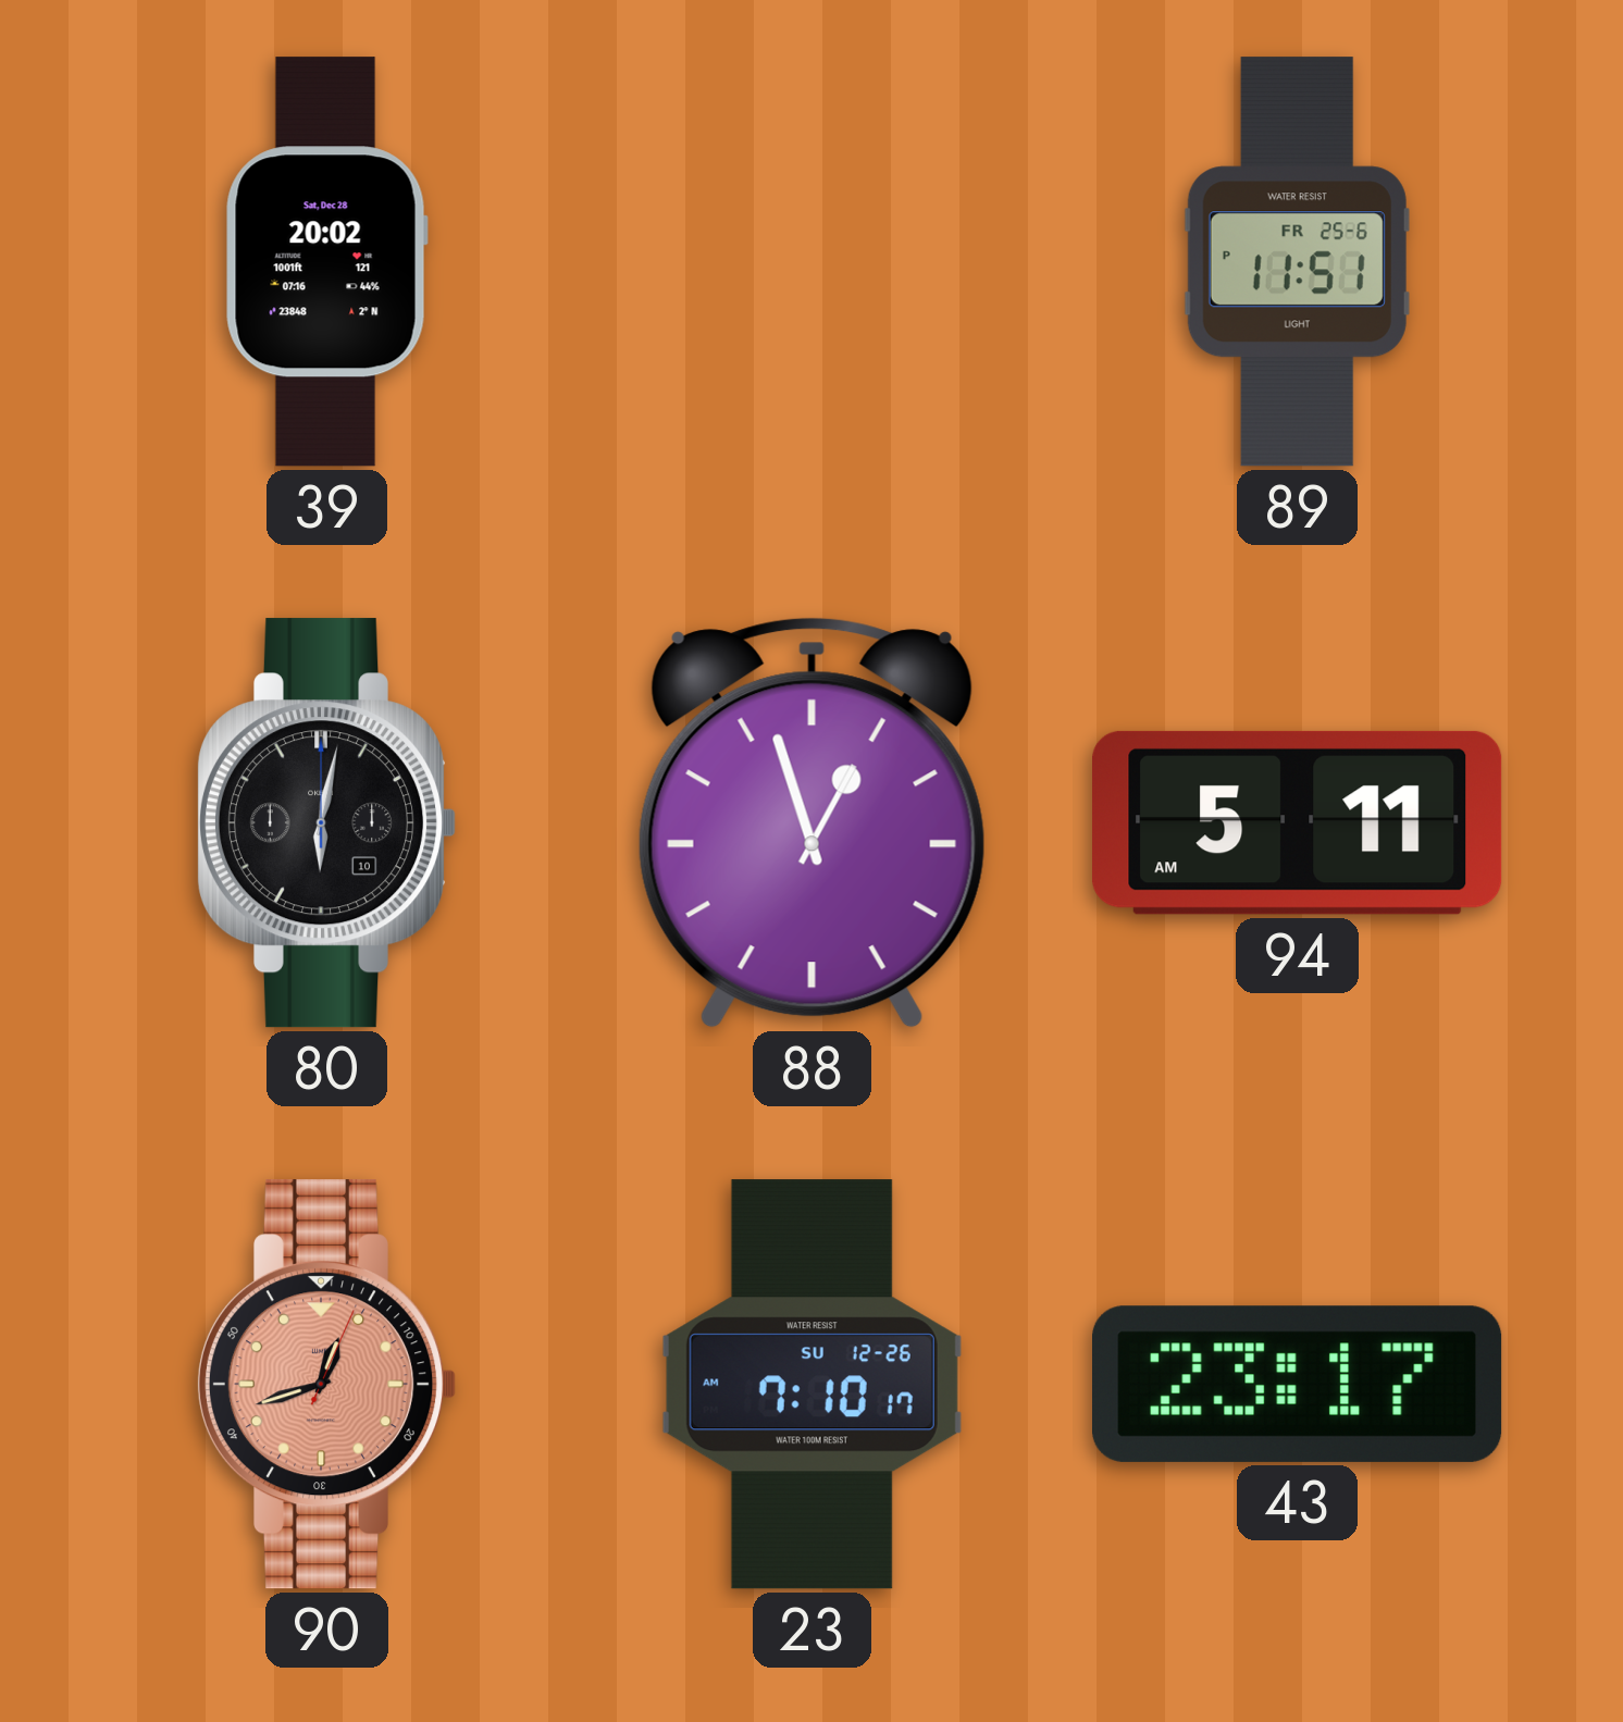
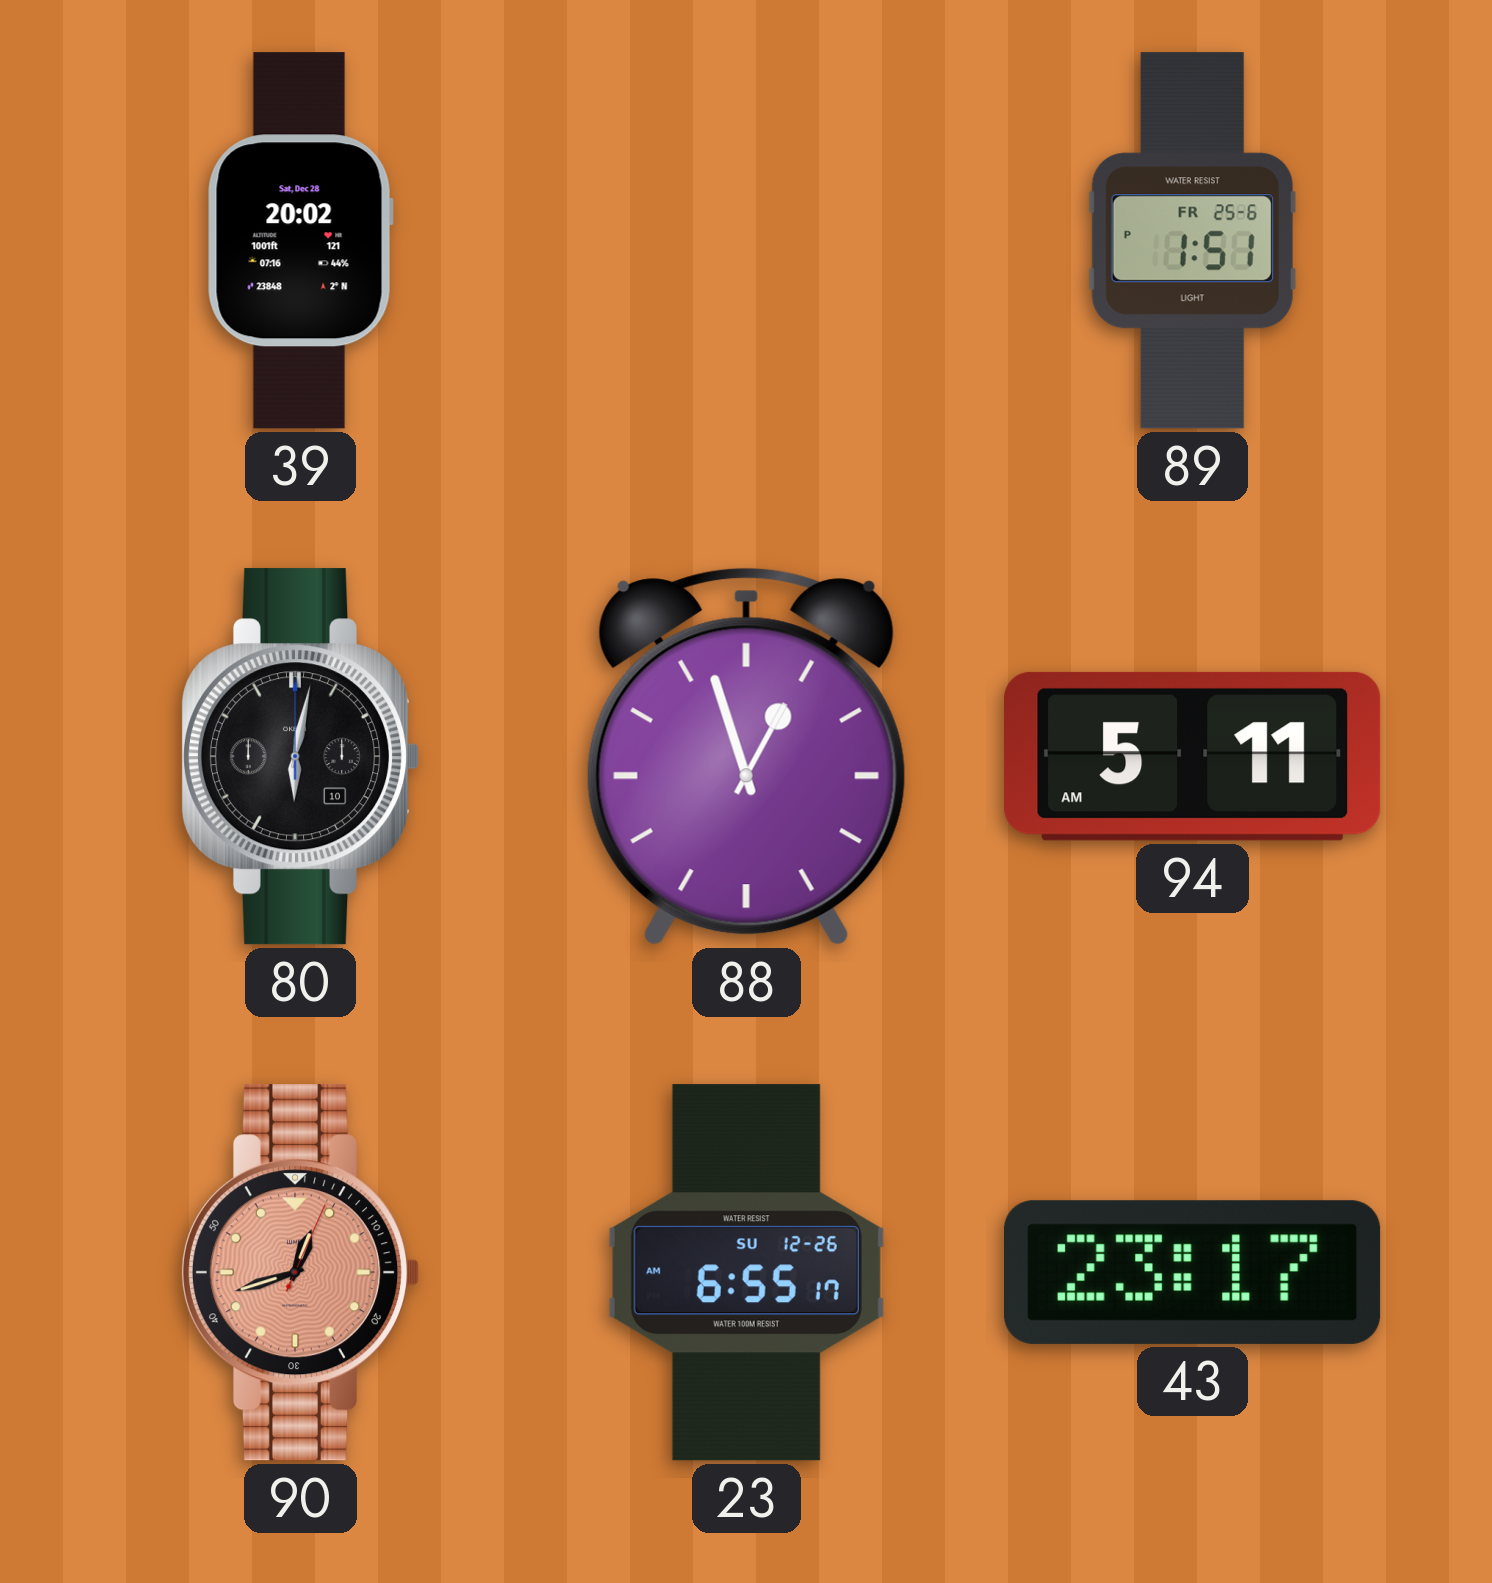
89: 11:51 -> 1:51 (1192, 241)
23: 7:10 -> 6:55 (746, 1273)
